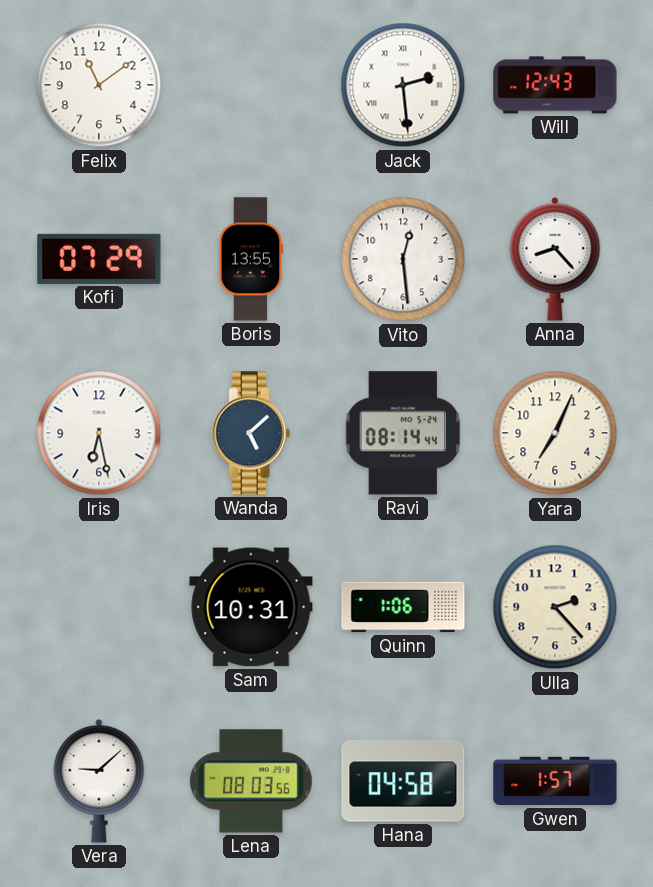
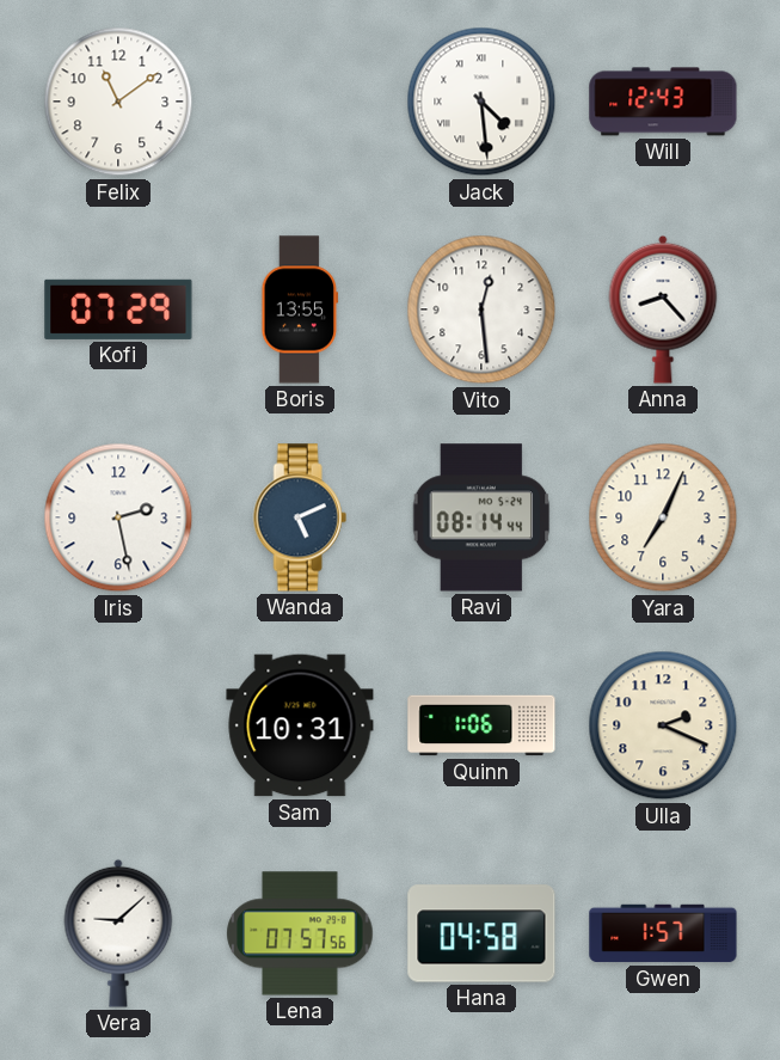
Jack: 2:29 -> 4:29 (481, 102)
Iris: 6:28 -> 2:28 (118, 517)
Wanda: 5:08 -> 5:11 (300, 517)
Ulla: 2:23 -> 2:19 (663, 725)
Lena: 08:03 -> 07:57 (300, 933)
